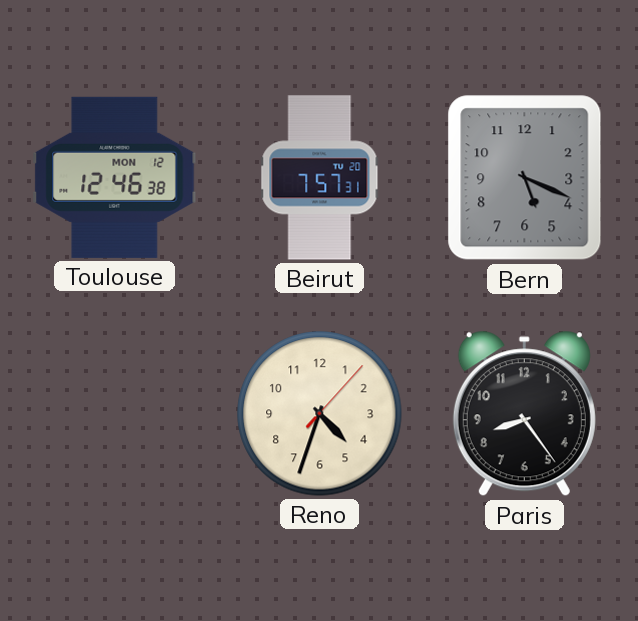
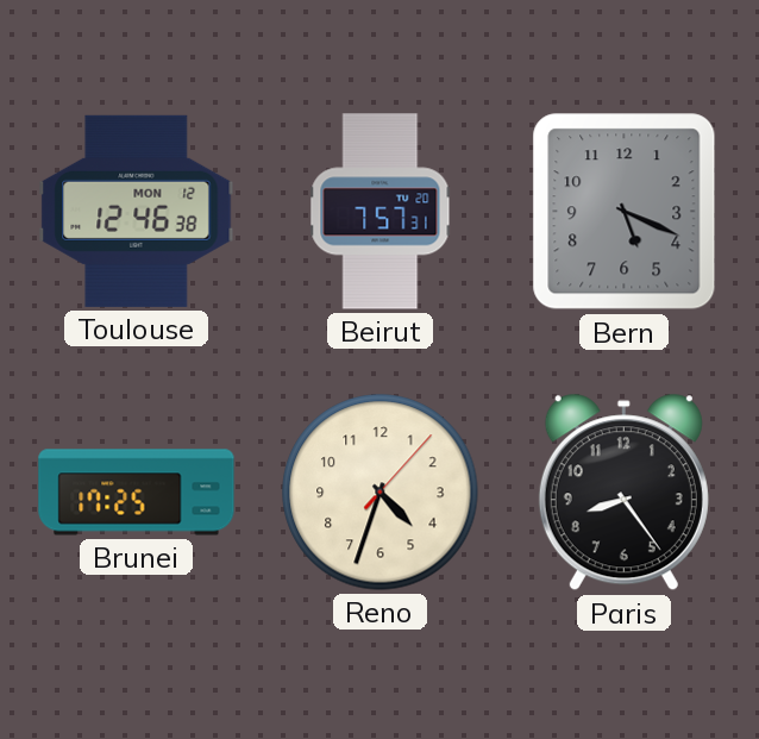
Brunei: none -> 17:25 (137, 493)
